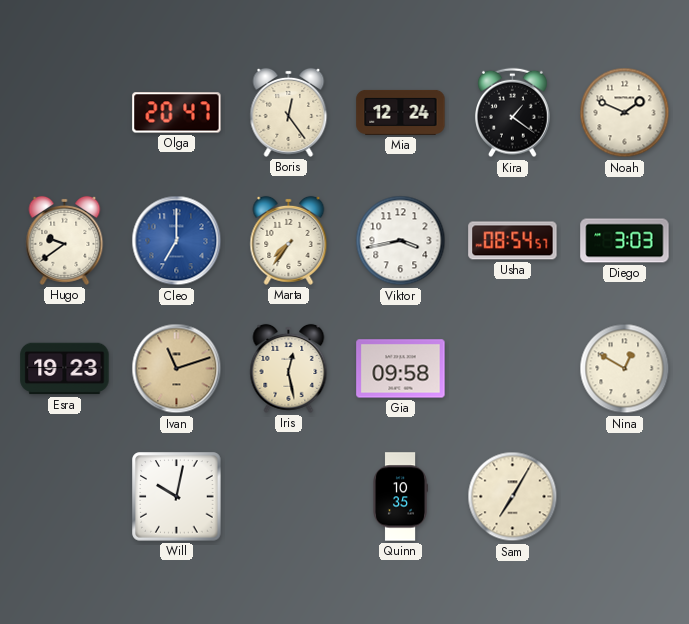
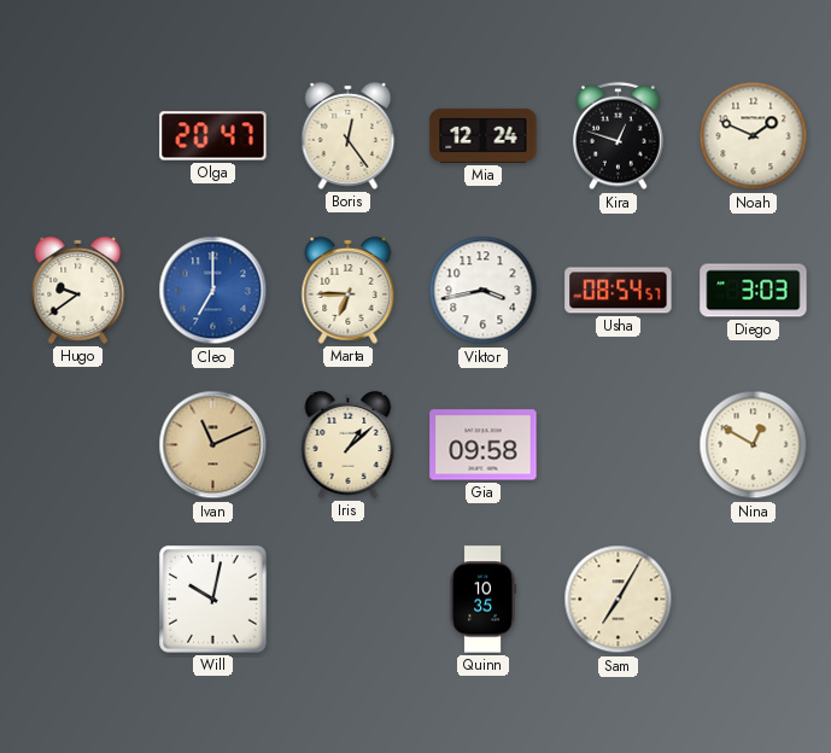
Kira: 1:21 -> 12:48 (619, 136)
Marta: 7:36 -> 6:45 (349, 290)
Esra: 19:23 -> none (65, 369)
Ivan: 11:12 -> 11:11 (213, 445)
Iris: 12:28 -> 1:08 (349, 444)
